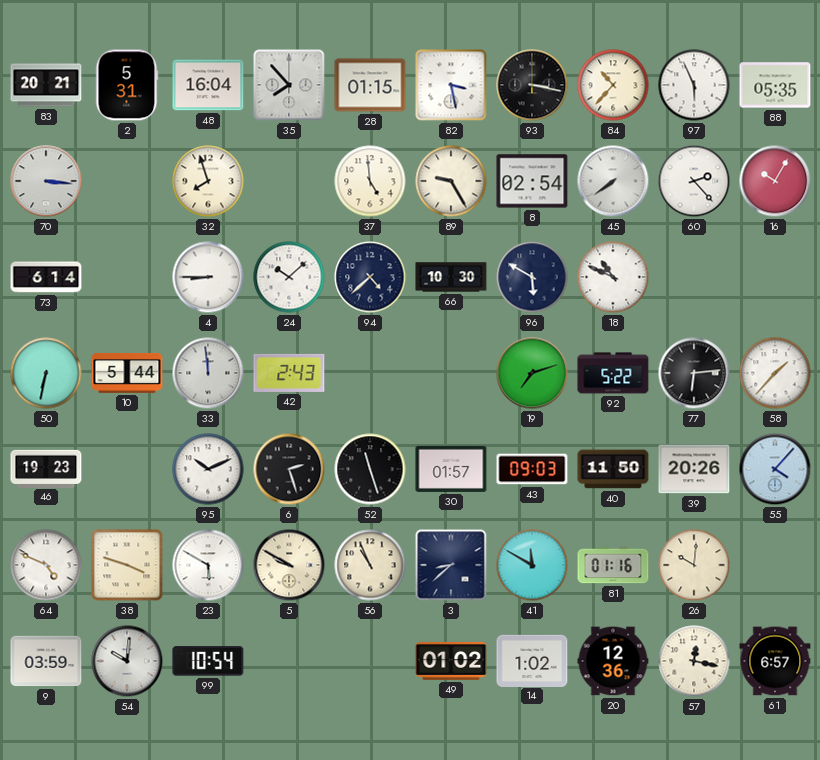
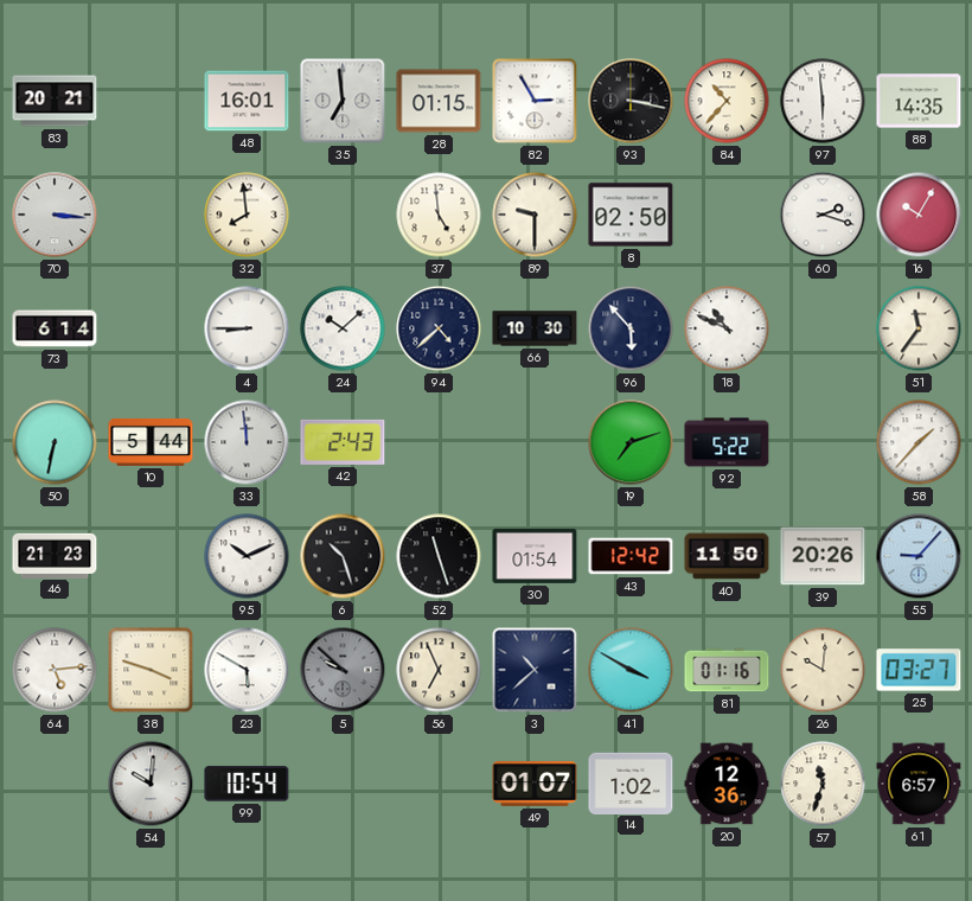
2: 5:31 -> none (127, 85)
48: 16:04 -> 16:01 (247, 101)
35: 7:53 -> 6:59 (343, 101)
82: 3:28 -> 2:55 (535, 101)
97: 5:56 -> 5:59 (823, 101)
88: 05:35 -> 14:35 (919, 101)
32: 7:57 -> 7:59 (247, 215)
89: 9:25 -> 9:30 (535, 215)
8: 02:54 -> 02:50 (631, 215)
45: 7:39 -> none (613, 181)
60: 2:23 -> 2:18 (823, 215)
96: 5:50 -> 5:53 (631, 328)
51: none -> 11:36 (919, 328)
77: 6:14 -> none (694, 373)
46: 19:23 -> 21:23 (55, 555)
6: 2:27 -> 10:27 (343, 556)
30: 01:57 -> 01:54 (535, 556)
43: 09:03 -> 12:42 (631, 556)
55: 4:07 -> 9:07 (919, 556)
64: 4:49 -> 5:14 (55, 670)
5: 9:50 -> 9:52 (343, 670)
5 dial: cream -> grey (343, 670)
56: 10:56 -> 6:56 (439, 670)
3: 8:38 -> 10:38 (535, 670)
41: 11:50 -> 3:50 (631, 670)
25: none -> 03:27 (919, 670)
9: 03:59 -> none (46, 661)
49: 01:02 -> 01:07 (535, 785)
57: 12:17 -> 11:33 (823, 784)
